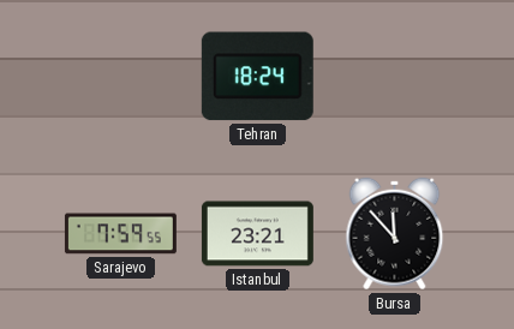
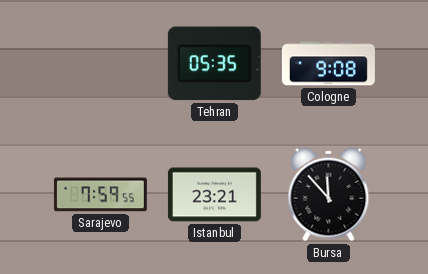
Tehran: 18:24 -> 05:35 (214, 64)
Cologne: none -> 9:08 (328, 64)
